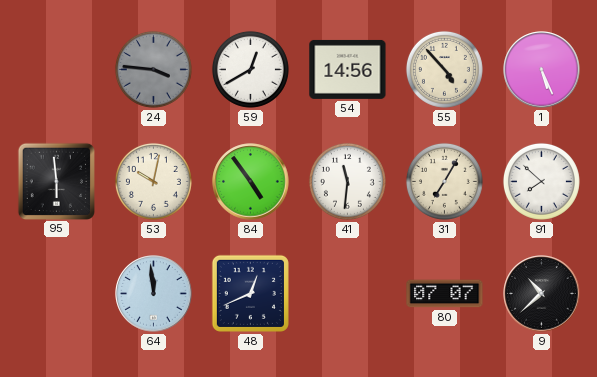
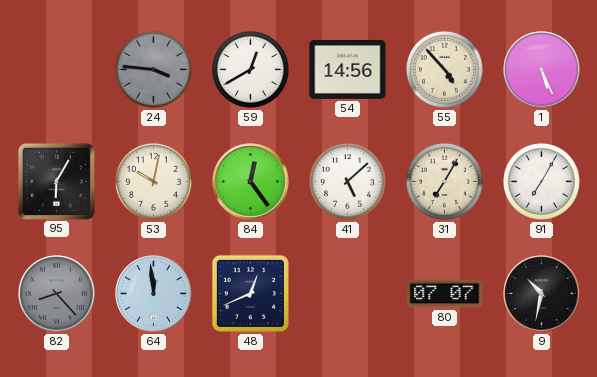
95: 5:59 -> 6:05 (56, 181)
84: 4:54 -> 12:24 (251, 182)
41: 11:31 -> 5:08 (347, 181)
91: 7:52 -> 7:05 (541, 181)
82: none -> 8:23 (57, 294)
9: 10:38 -> 10:32 (542, 294)
